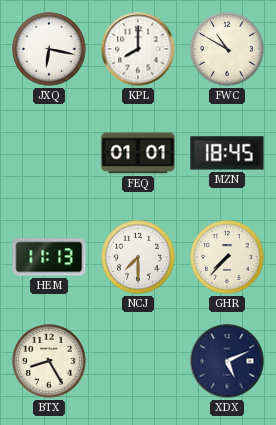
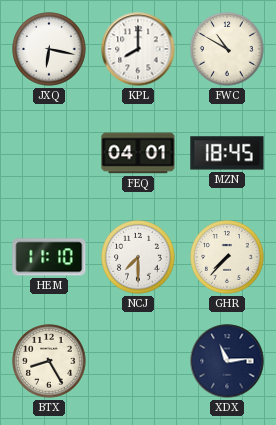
FEQ: 01:01 -> 04:01 (138, 153)
HEM: 11:13 -> 11:10 (49, 257)
XDX: 5:11 -> 11:14 (227, 361)
